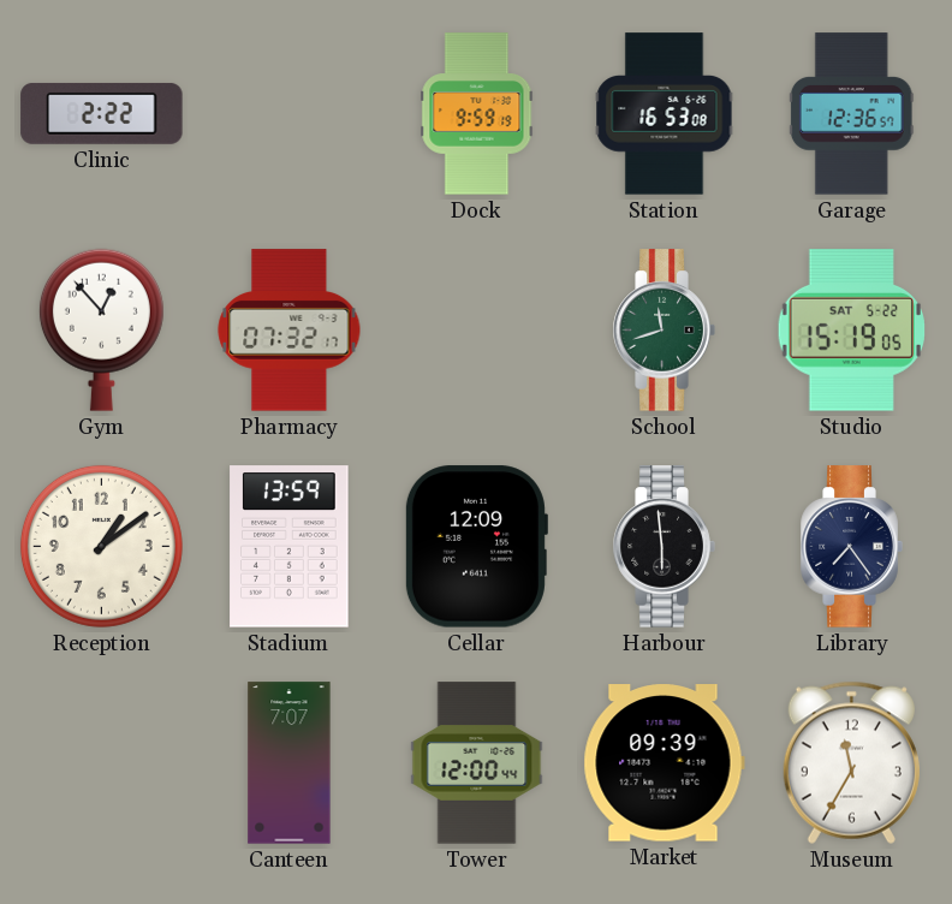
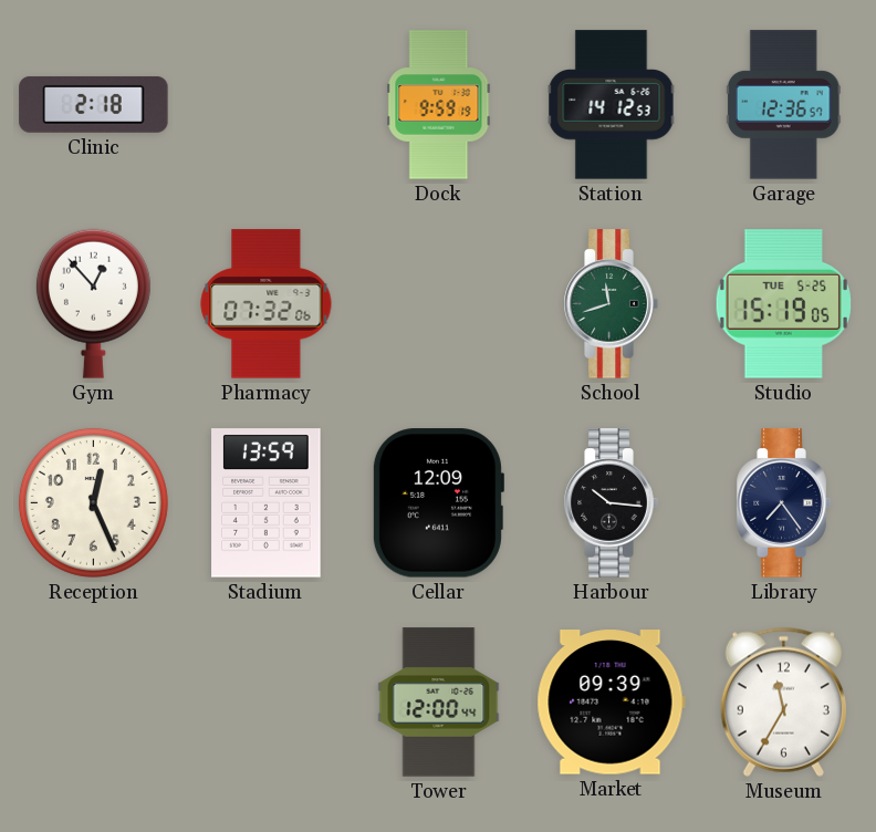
Clinic: 2:22 -> 2:18 (94, 104)
Station: 16:53 -> 14:12 (612, 105)
Pharmacy: 07:32:17 -> 07:32:06 (267, 304)
Studio date: SAT 5-22 -> TUE 5-25 (783, 304)
Reception: 1:09 -> 12:26 (93, 502)
Harbour: 5:59 -> 10:16 (611, 503)
Canteen: 7:07 -> none (290, 763)
